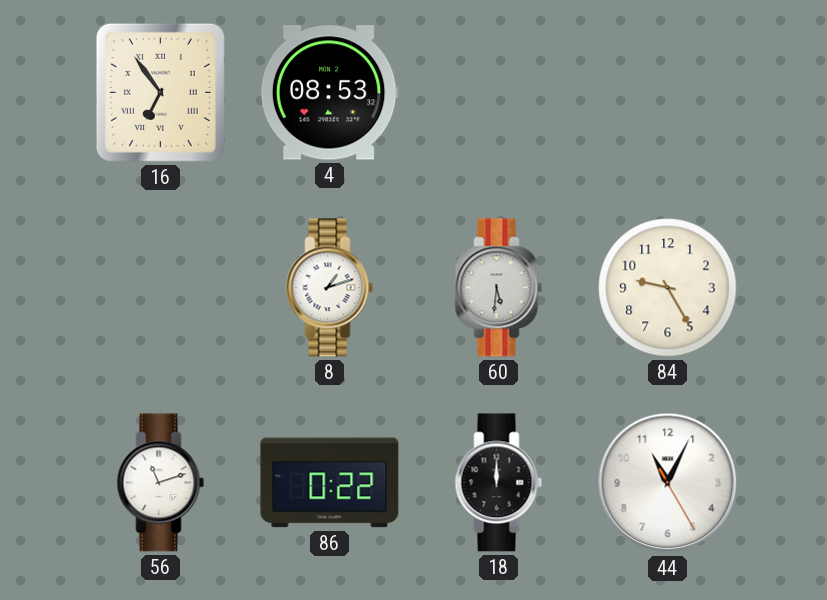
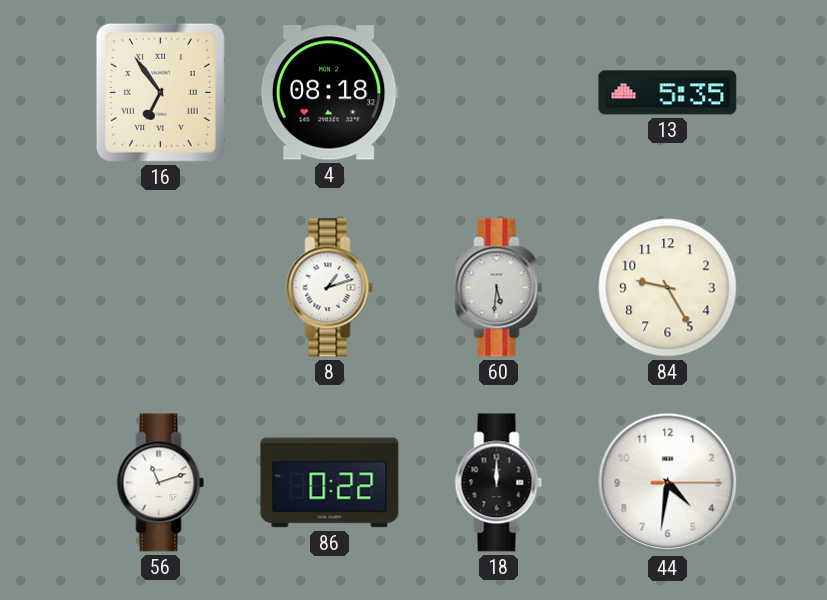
4: 08:53 -> 08:18 (329, 93)
13: none -> 5:35 (668, 93)
44: 11:04 -> 4:31 (668, 483)
